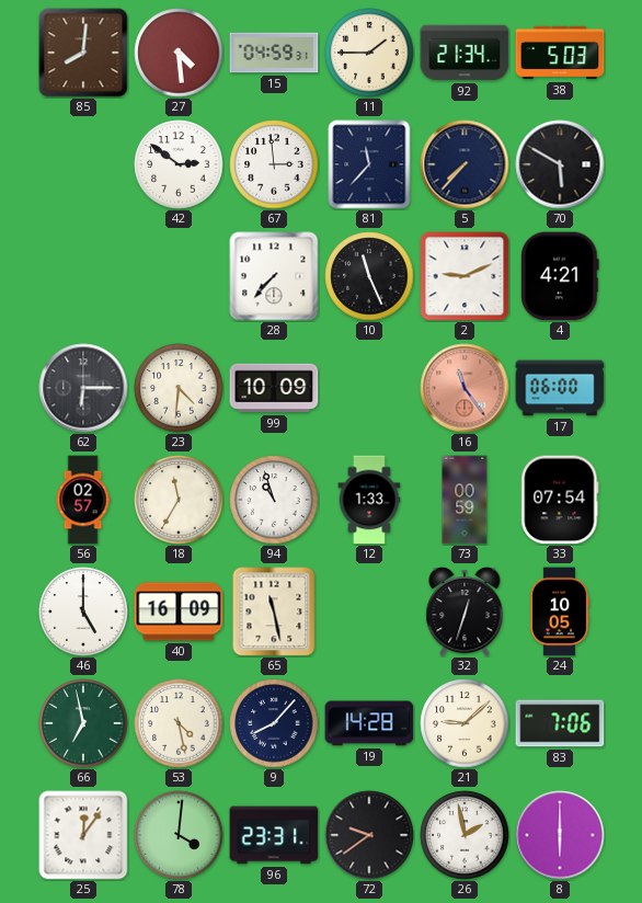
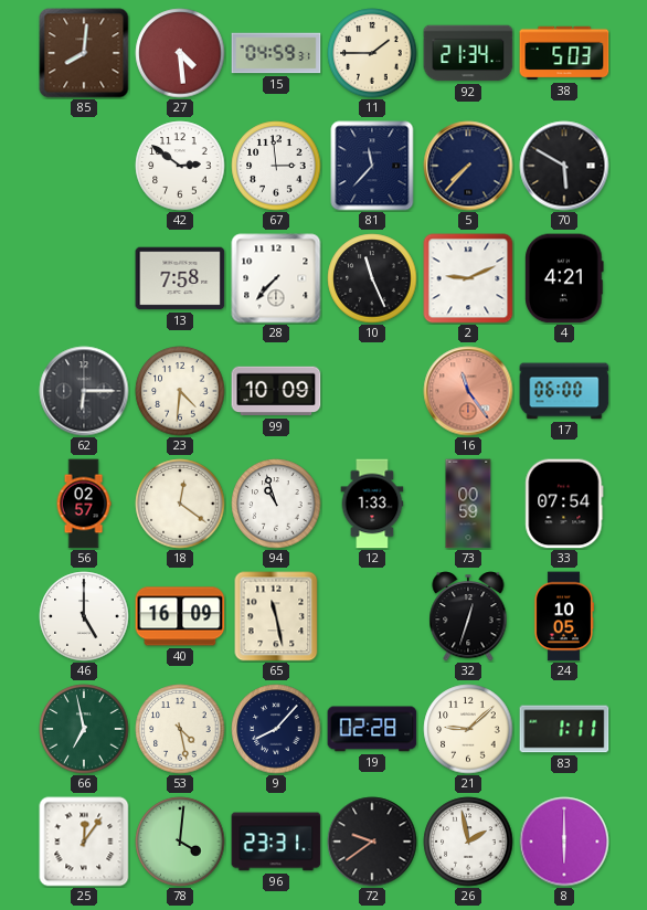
13: none -> 7:58 (180, 278)
18: 11:35 -> 12:21 (180, 504)
19: 14:28 -> 02:28 (372, 729)
83: 7:06 -> 1:11 (564, 729)
